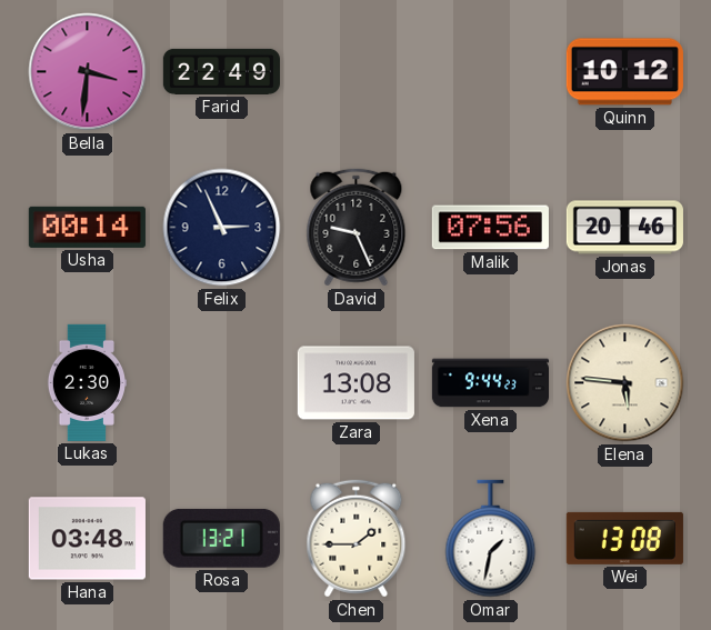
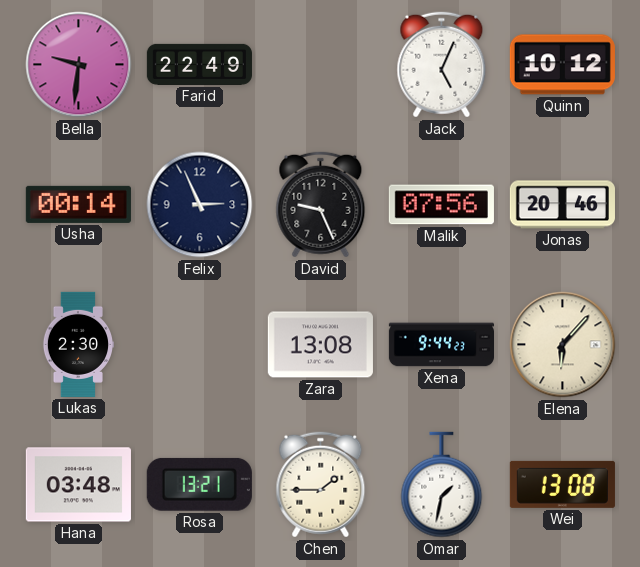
Bella: 3:31 -> 9:31 (79, 65)
Jack: none -> 5:04 (442, 65)
Elena: 5:46 -> 6:07 (563, 345)
